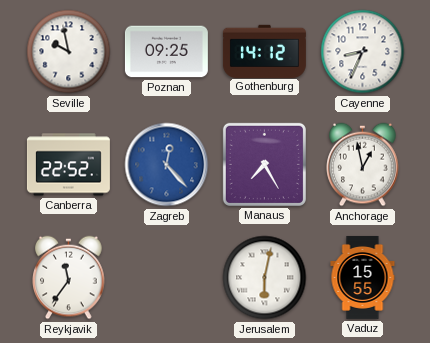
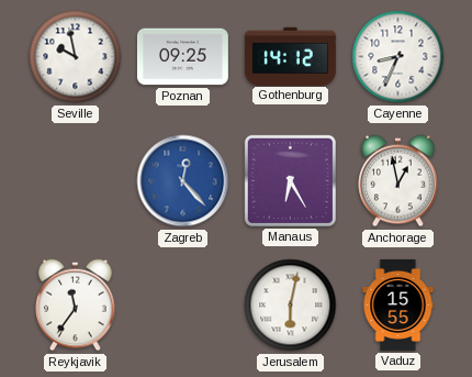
Canberra: 22:52 -> none (68, 165)
Manaus: 7:25 -> 6:25 (290, 180)
